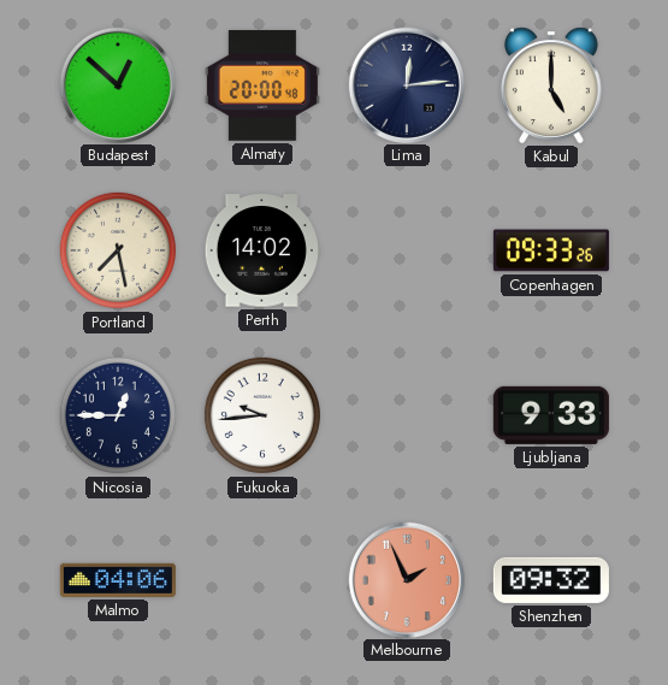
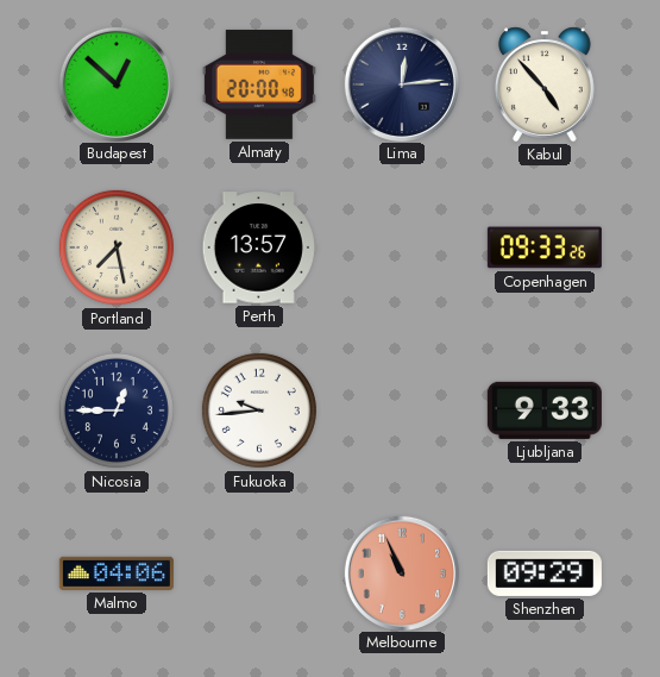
Kabul: 5:00 -> 4:53 (545, 84)
Perth: 14:02 -> 13:57 (259, 247)
Melbourne: 1:56 -> 10:56 (401, 572)
Shenzhen: 09:32 -> 09:29 (545, 573)
